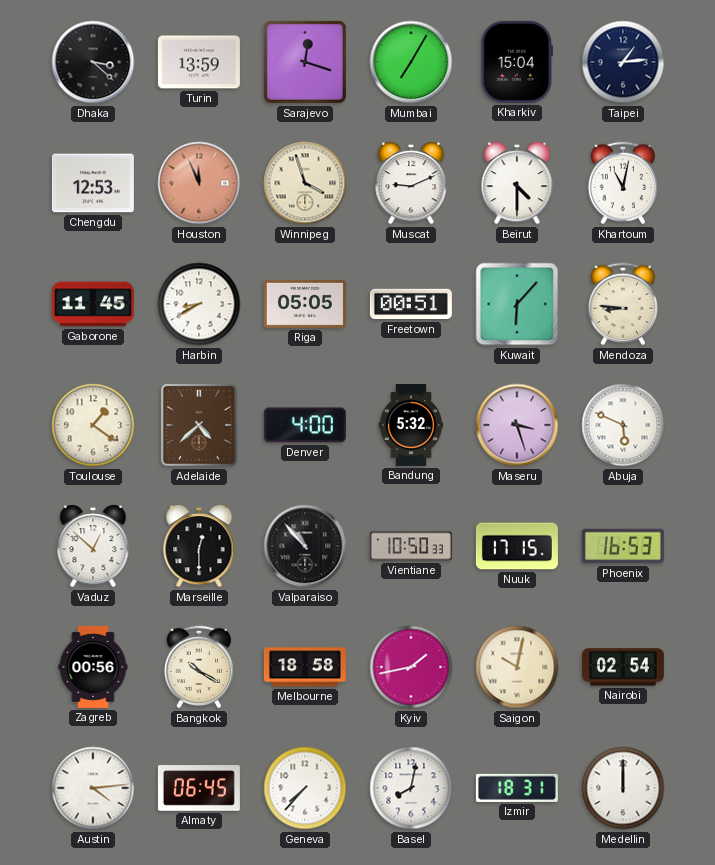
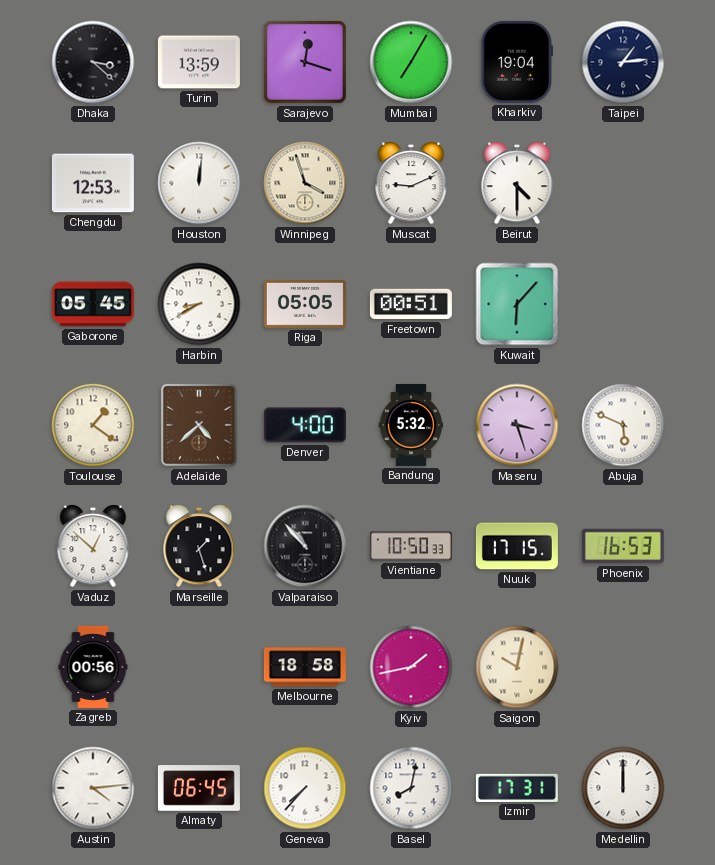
Kharkiv: 15:04 -> 19:04 (516, 62)
Houston: 11:56 -> 12:01 (199, 183)
Houston dial: salmon -> white (199, 183)
Khartoum: 11:02 -> none (623, 183)
Gaborone: 11:45 -> 05:45 (93, 304)
Mendoza: 8:46 -> none (623, 304)
Marseille: 12:30 -> 1:27 (199, 546)
Bangkok: 10:20 -> none (199, 667)
Nairobi: 02:54 -> none (623, 667)
Izmir: 18:31 -> 17:31 (517, 788)
